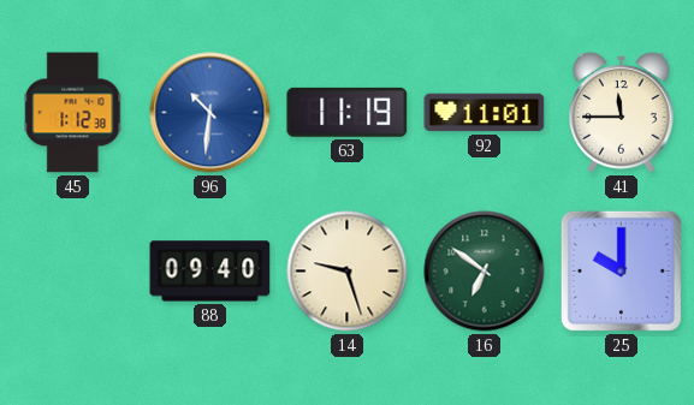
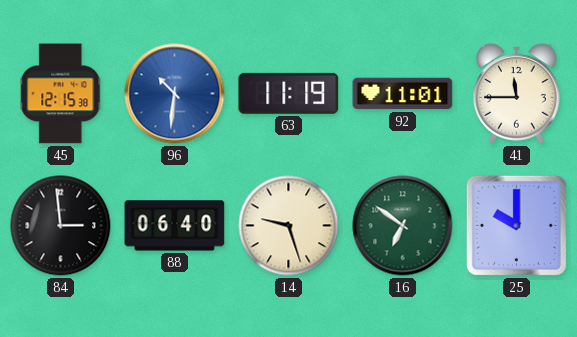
45: 1:12 -> 12:15 (61, 94)
84: none -> 2:59 (61, 226)
88: 09:40 -> 06:40 (175, 226)
